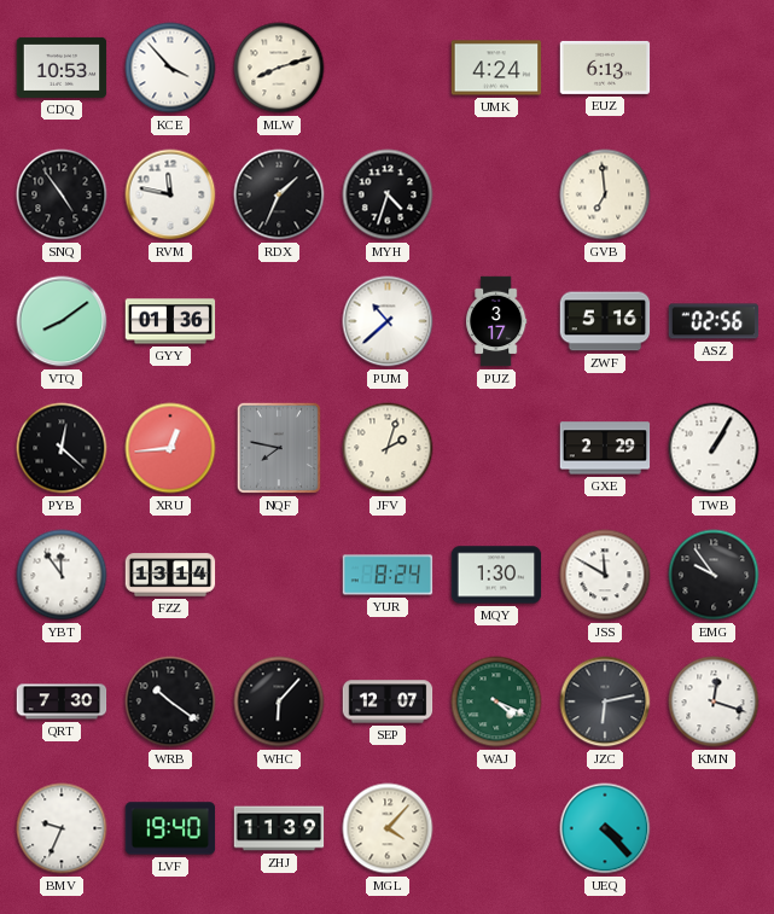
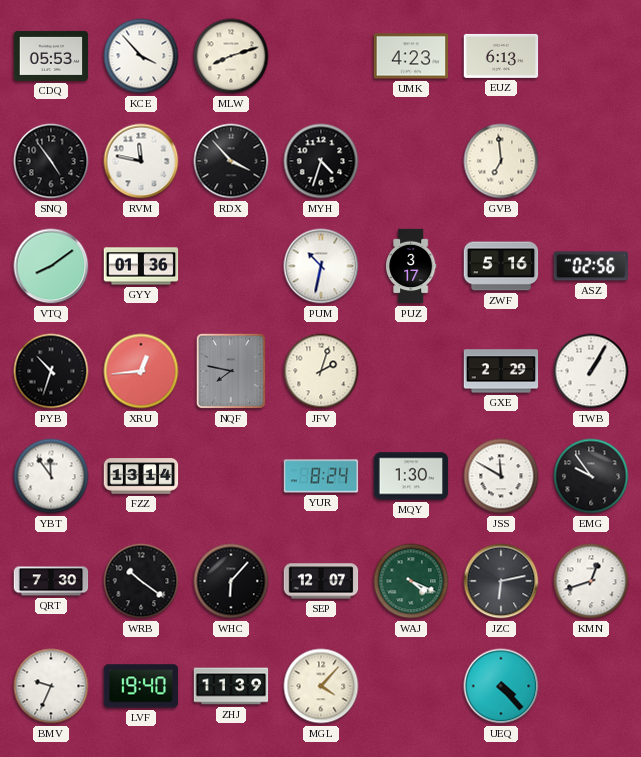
CDQ: 10:53 -> 05:53 (51, 56)
UMK: 4:24 -> 4:23 (411, 56)
RDX: 1:34 -> 3:53 (231, 161)
PUM: 10:38 -> 10:32 (321, 266)
PYB: 12:22 -> 10:33 (51, 371)
KMN: 12:18 -> 12:42 (591, 581)
